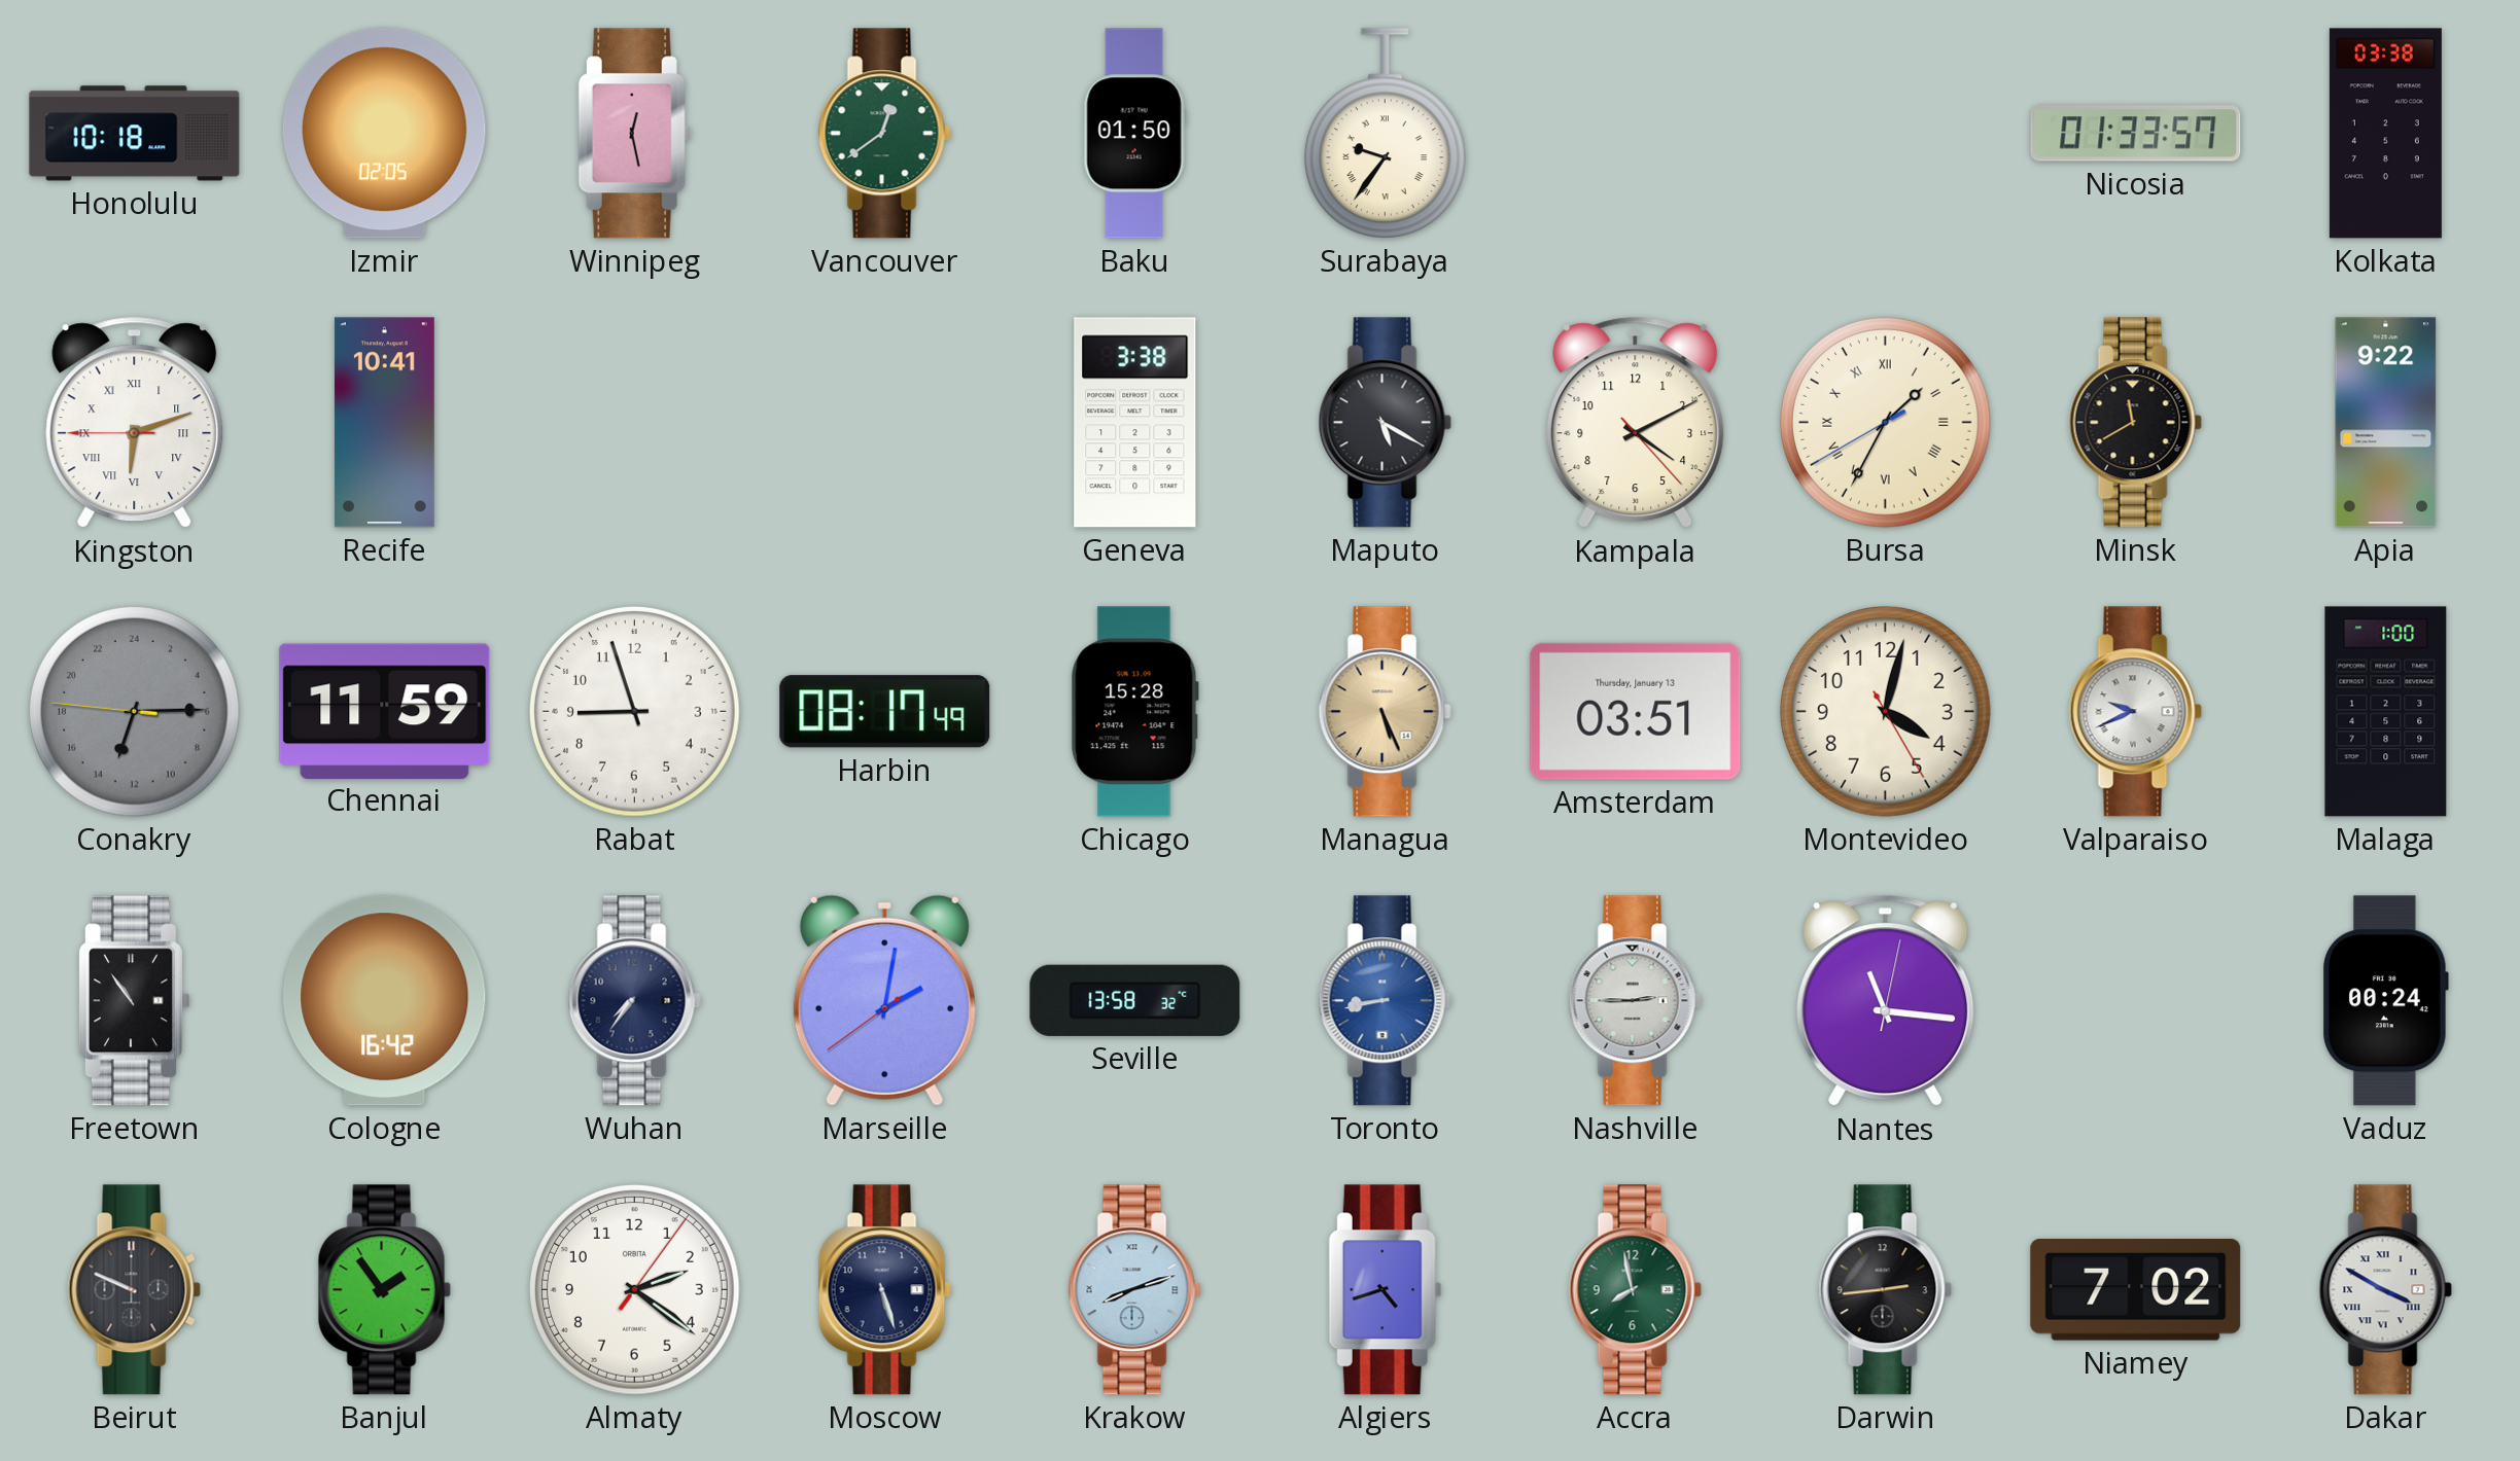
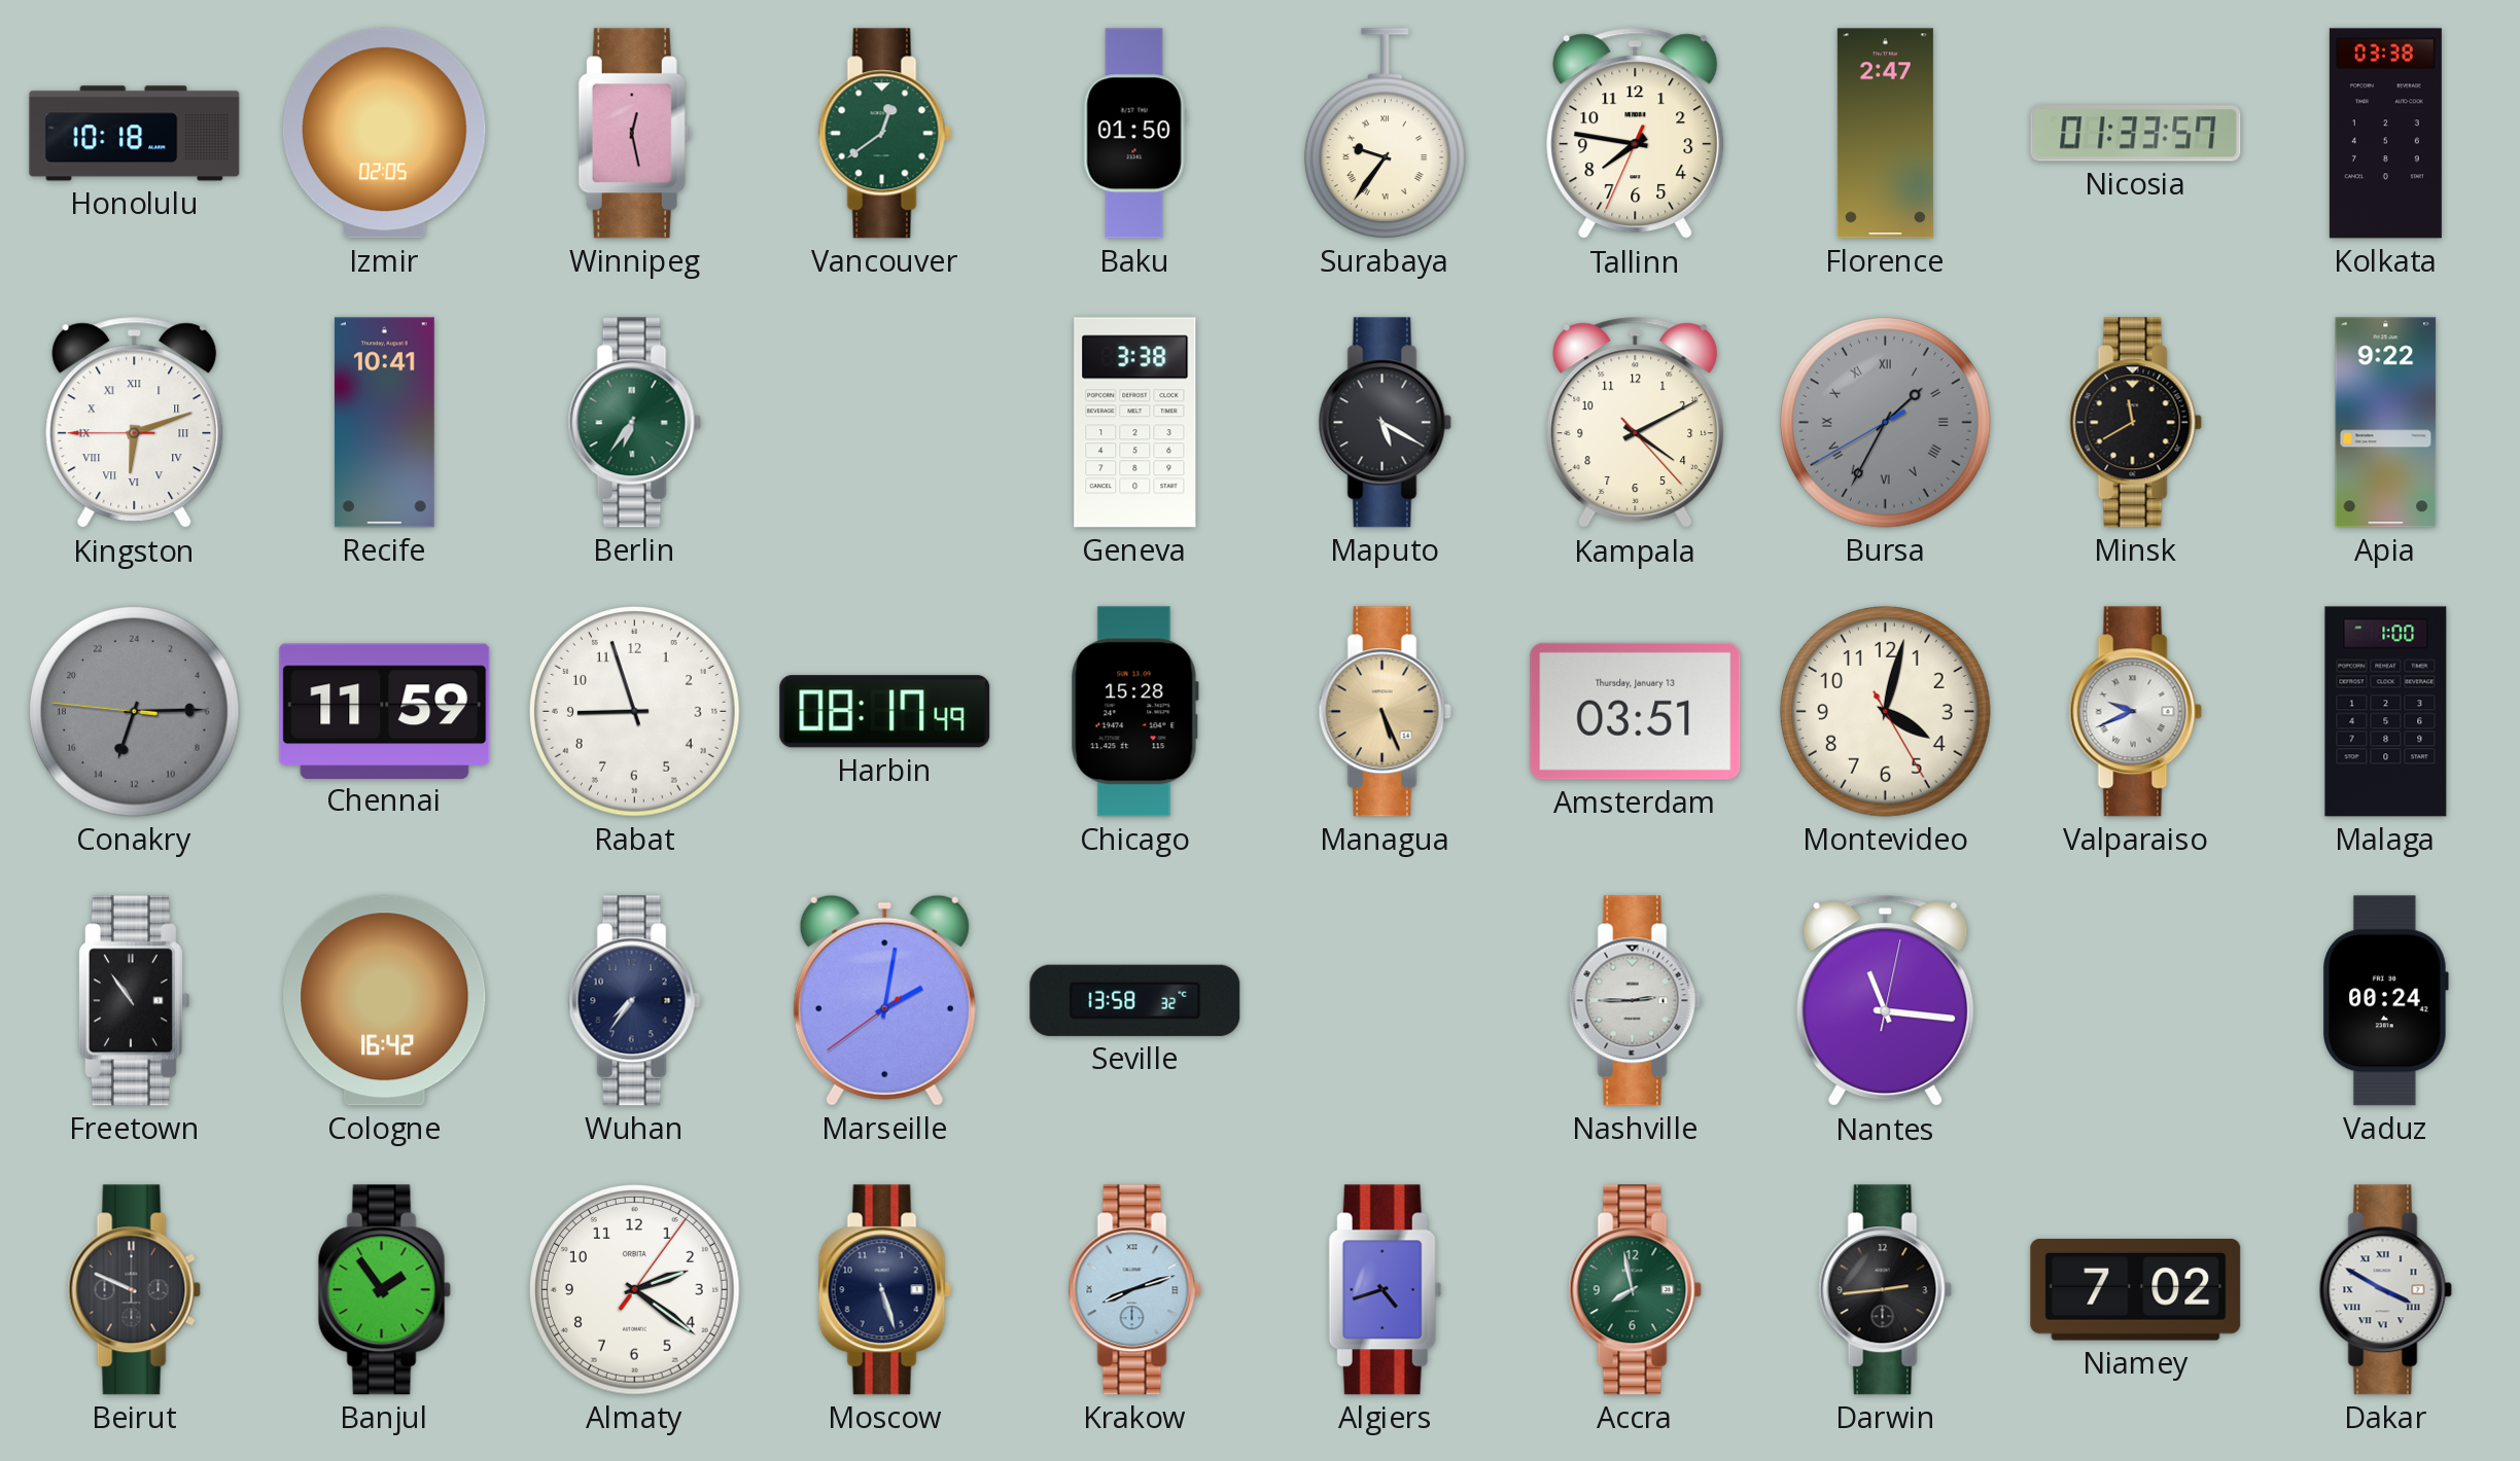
Tallinn: none -> 7:46 (1636, 134)
Florence: none -> 2:47 (1885, 134)
Berlin: none -> 6:36 (634, 423)
Bursa dial: cream -> grey (1885, 422)
Toronto: 8:43 -> none (1385, 1001)
